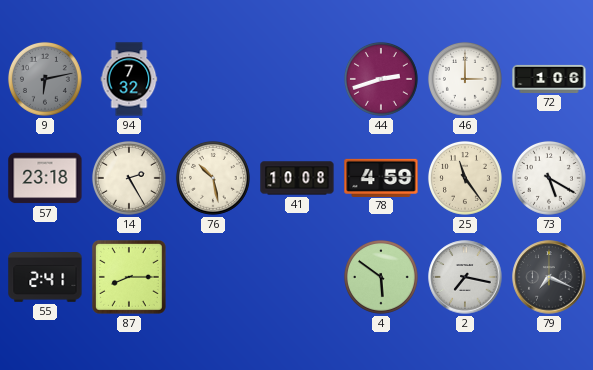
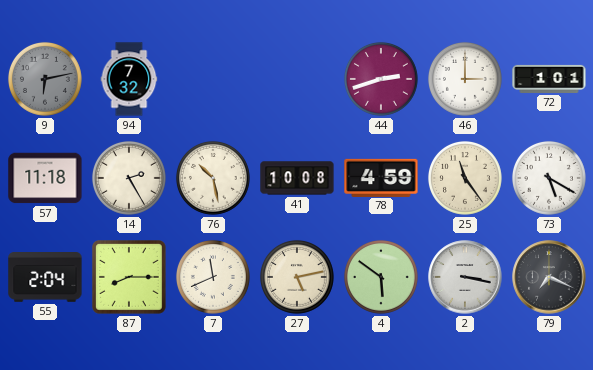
72: 1:06 -> 1:01 (549, 79)
57: 23:18 -> 11:18 (45, 178)
55: 2:41 -> 2:04 (45, 278)
7: none -> 11:41 (213, 277)
27: none -> 5:13 (297, 277)
2: 7:17 -> 3:17 (465, 277)
